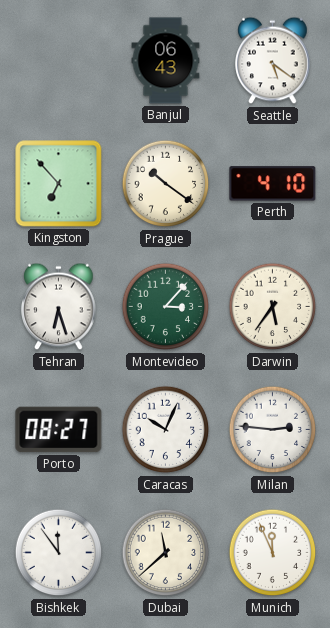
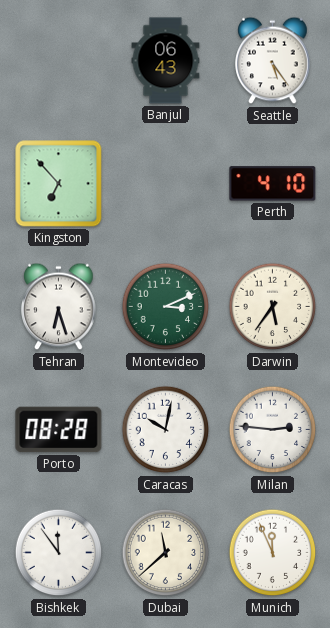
Seattle: 5:21 -> 5:24 (273, 61)
Prague: 10:21 -> none (166, 184)
Montevideo: 3:07 -> 3:11 (166, 307)
Porto: 08:27 -> 08:28 (59, 430)
Caracas: 10:04 -> 10:02 (166, 430)
